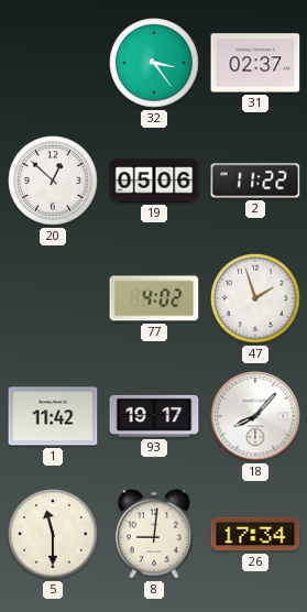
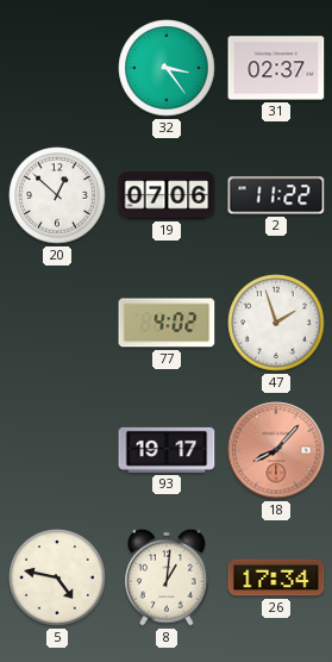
19: 05:06 -> 07:06 (167, 195)
1: 11:42 -> none (53, 416)
18 dial: white -> salmon (276, 450)
5: 11:30 -> 4:47 (57, 577)
8: 9:01 -> 1:01 (167, 577)
